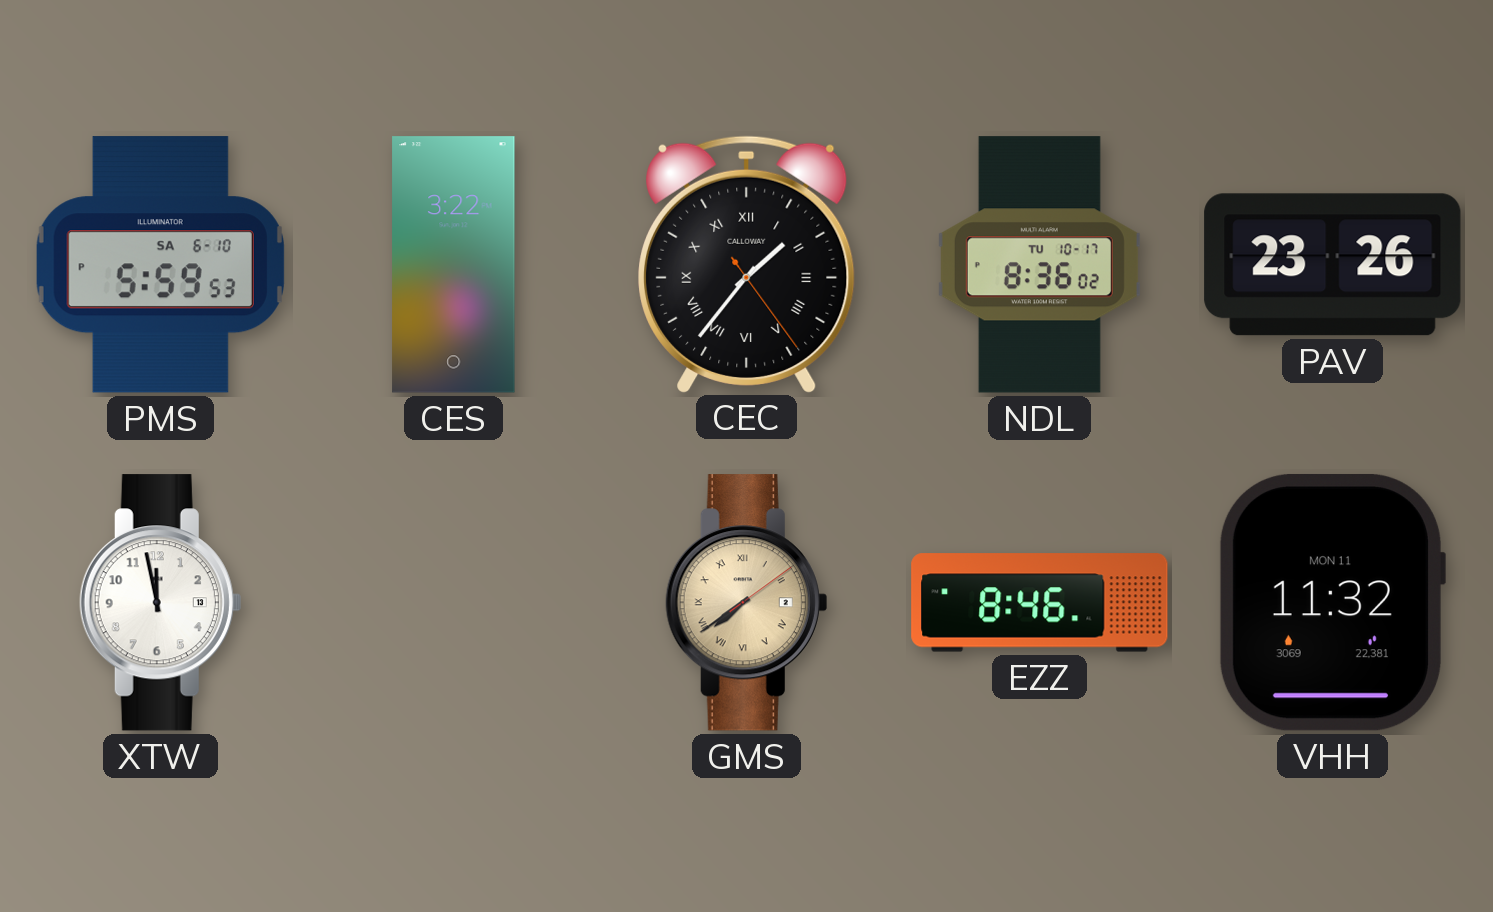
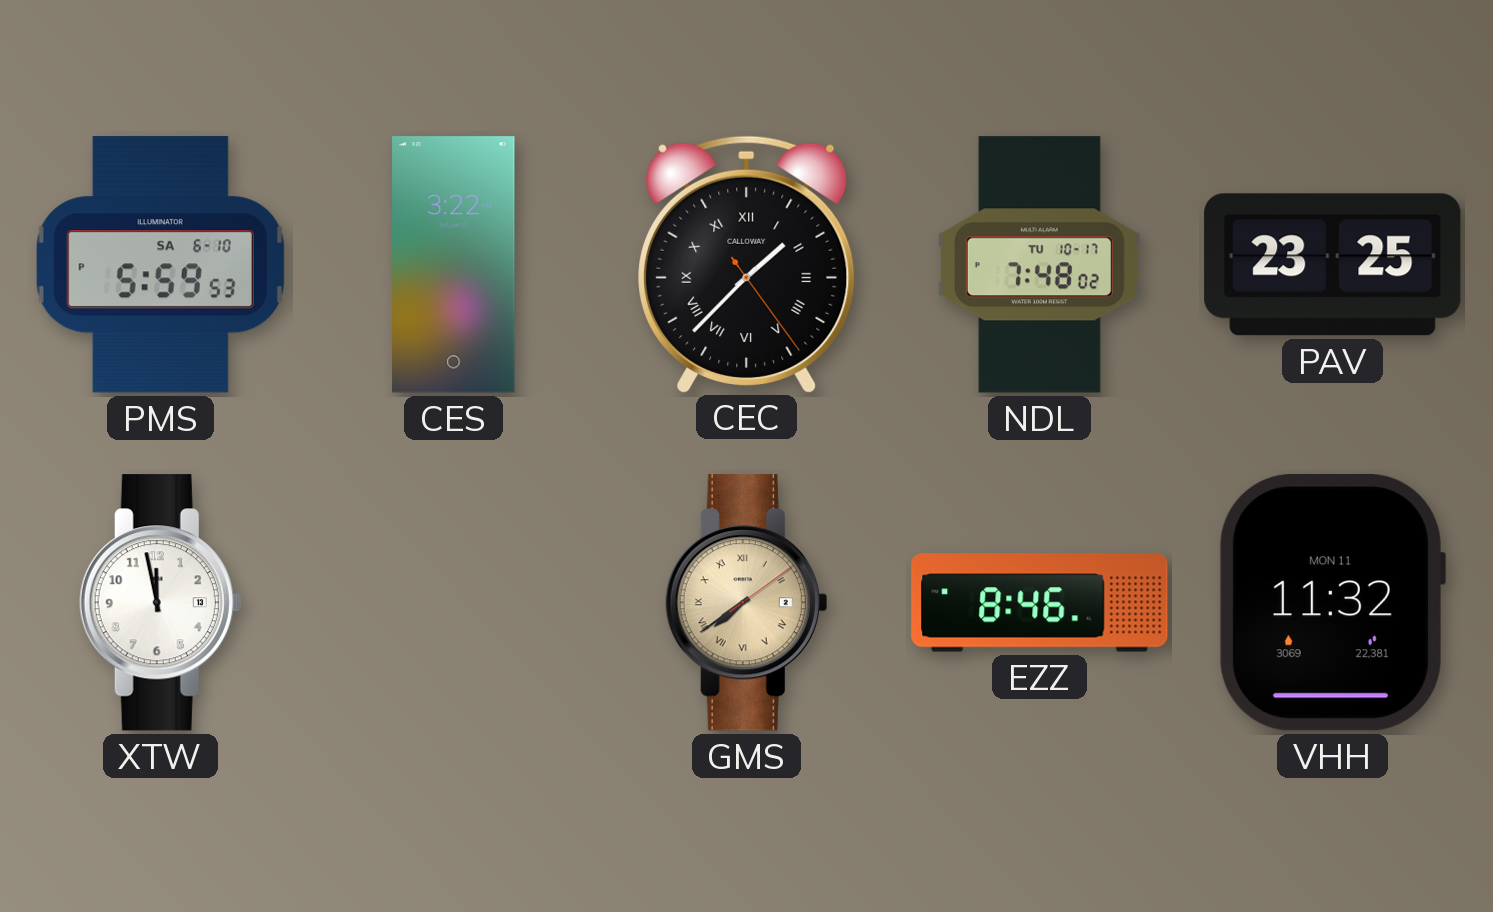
CEC: 1:36 -> 1:37 (747, 264)
NDL: 8:36 -> 7:48 (1039, 265)
PAV: 23:26 -> 23:25 (1333, 265)
